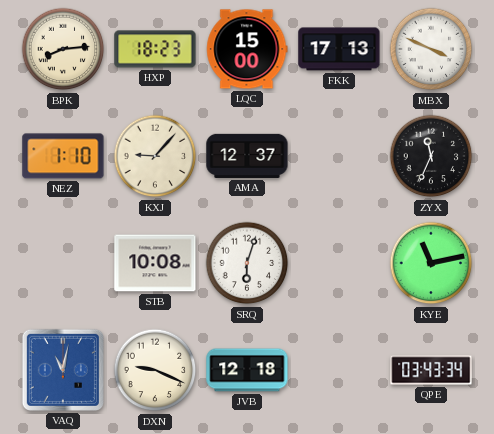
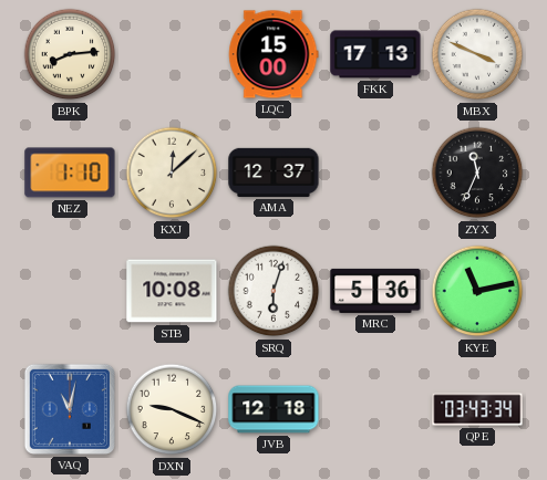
HXP: 18:23 -> none (155, 49)
KXJ: 9:07 -> 12:08 (172, 173)
MRC: none -> 5:36 (375, 291)
